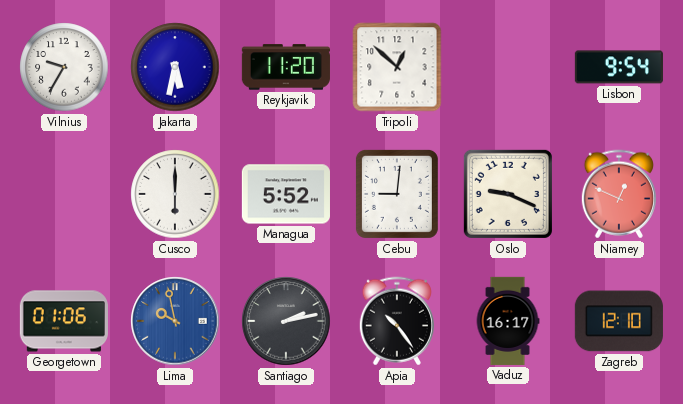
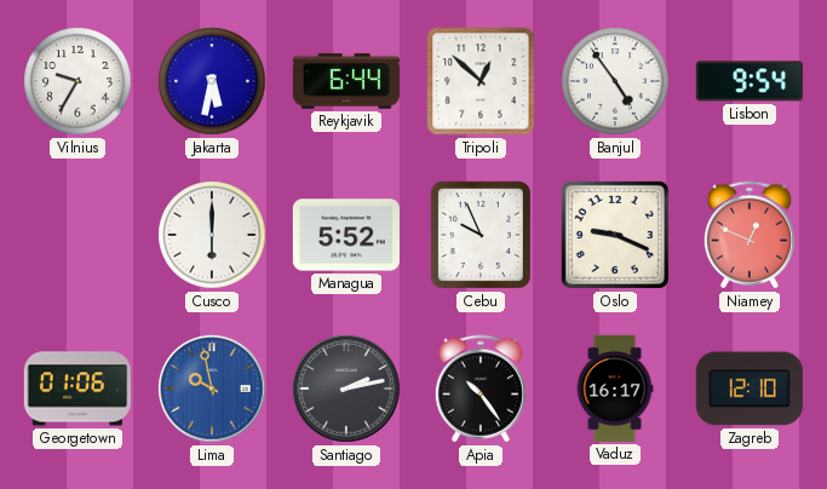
Reykjavik: 11:20 -> 6:44 (346, 81)
Banjul: none -> 4:54 (615, 81)
Cebu: 9:01 -> 9:56 (481, 235)
